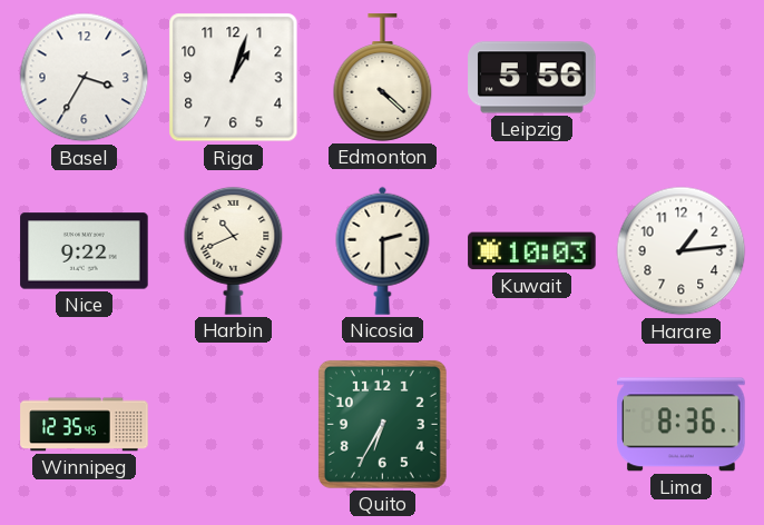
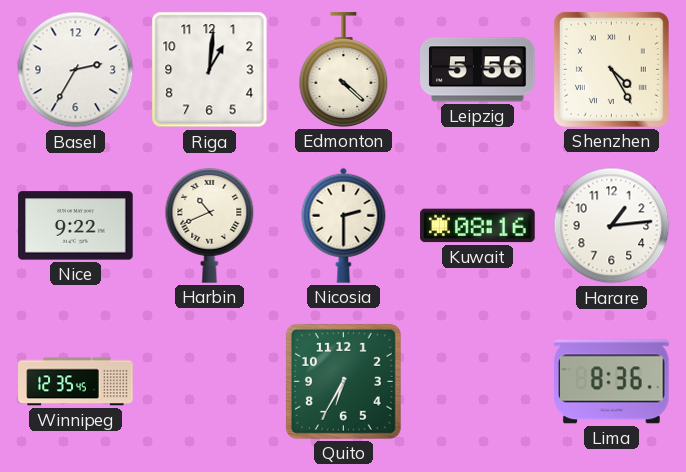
Basel: 3:35 -> 2:35 (76, 70)
Riga: 1:03 -> 1:01 (210, 70)
Shenzhen: none -> 4:25 (611, 69)
Kuwait: 10:03 -> 08:16 (478, 226)
